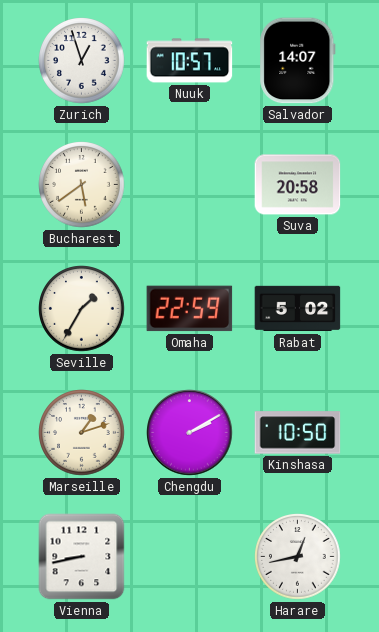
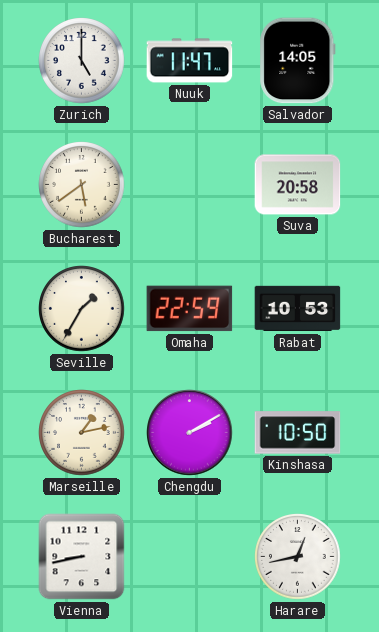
Zurich: 12:57 -> 5:00 (82, 61)
Nuuk: 10:57 -> 11:47 (190, 61)
Salvador: 14:07 -> 14:05 (298, 61)
Rabat: 5:02 -> 10:53 (298, 309)
Marseille: 1:12 -> 1:13 (82, 433)
